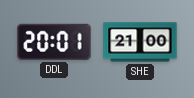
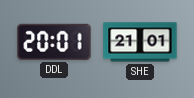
SHE: 21:00 -> 21:01 (140, 42)
